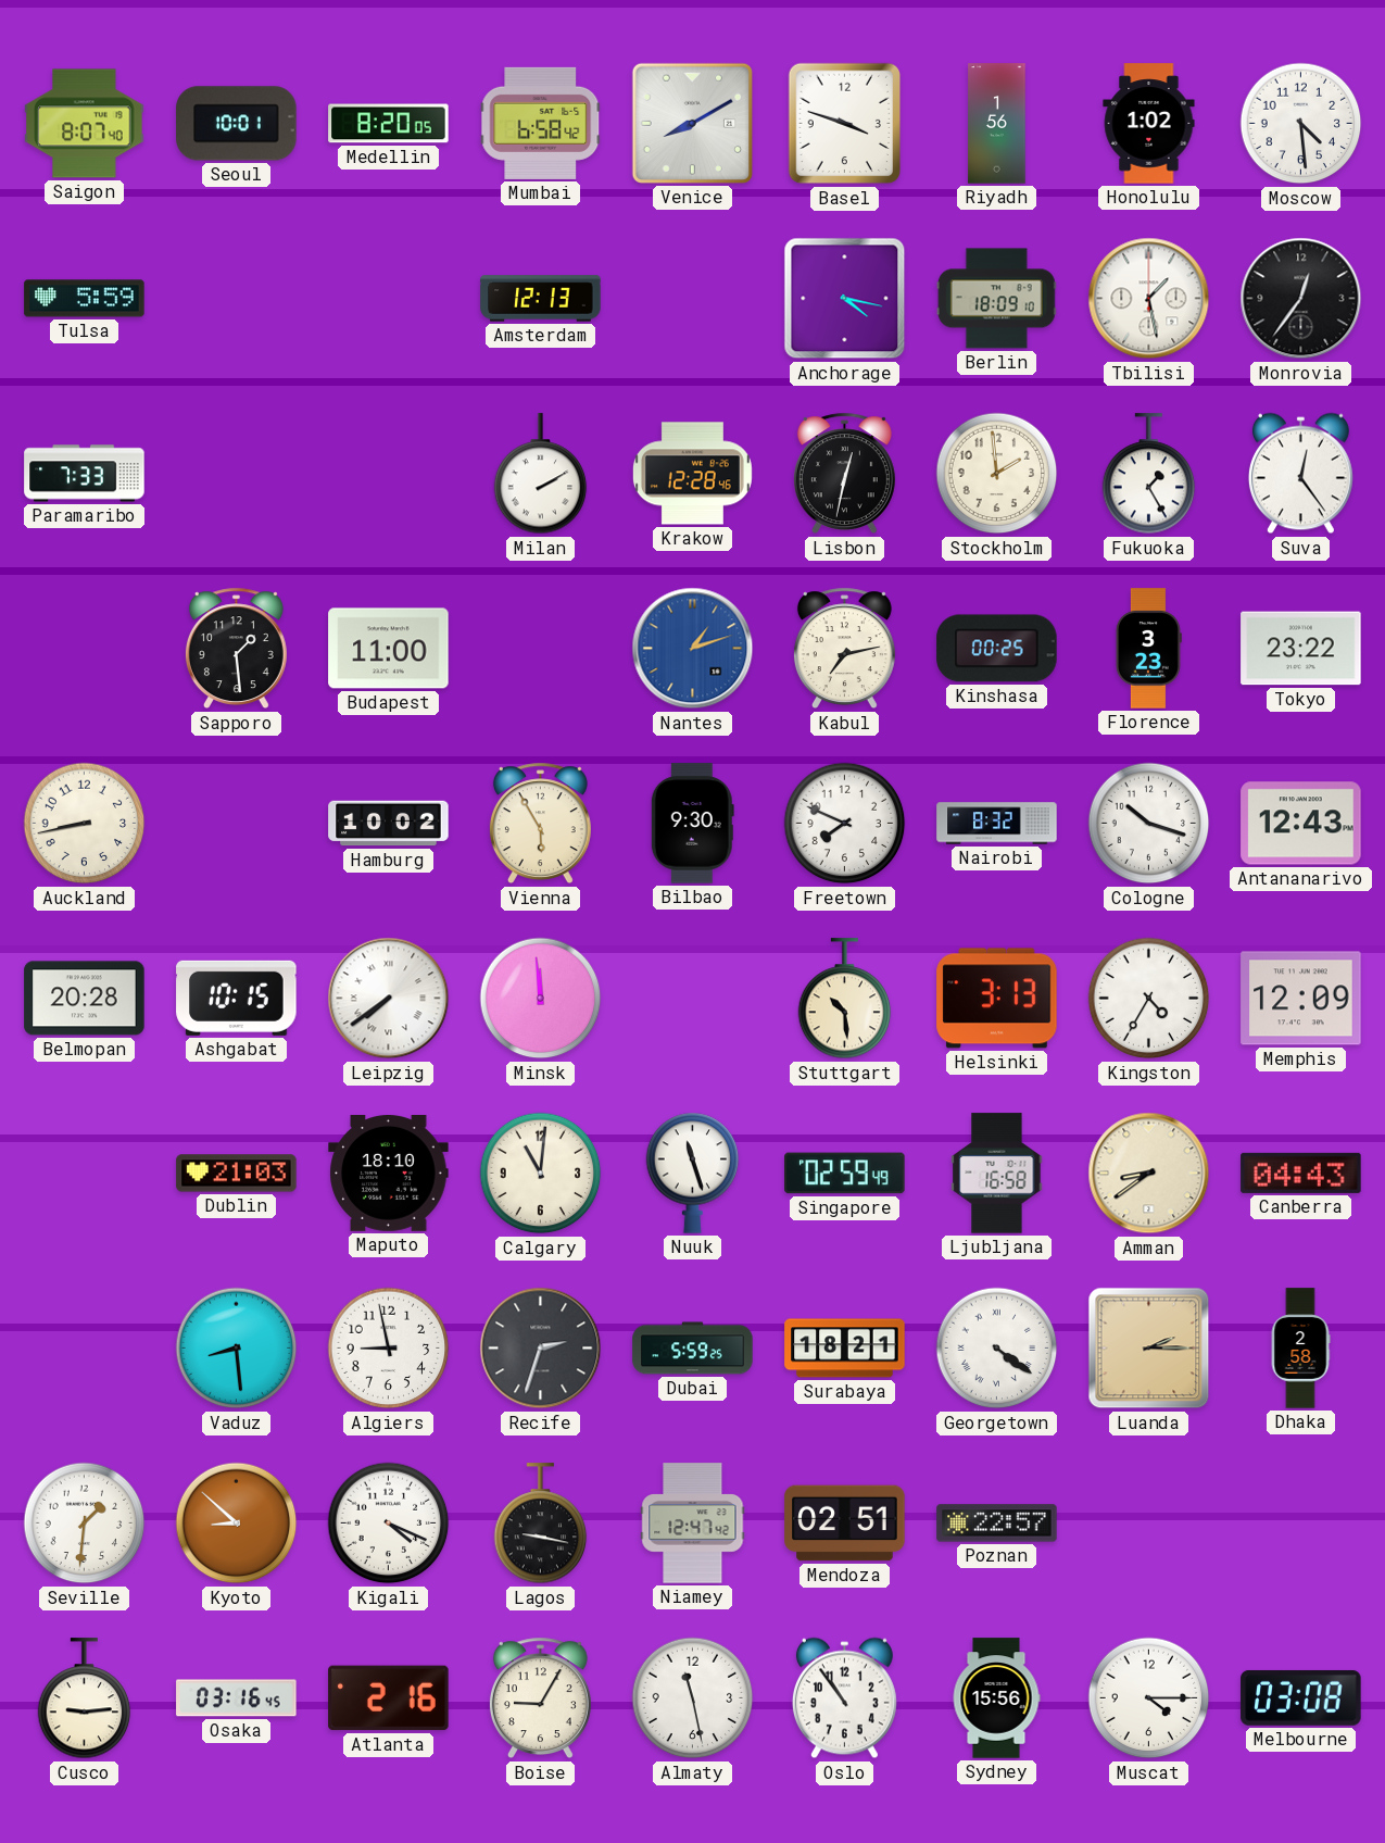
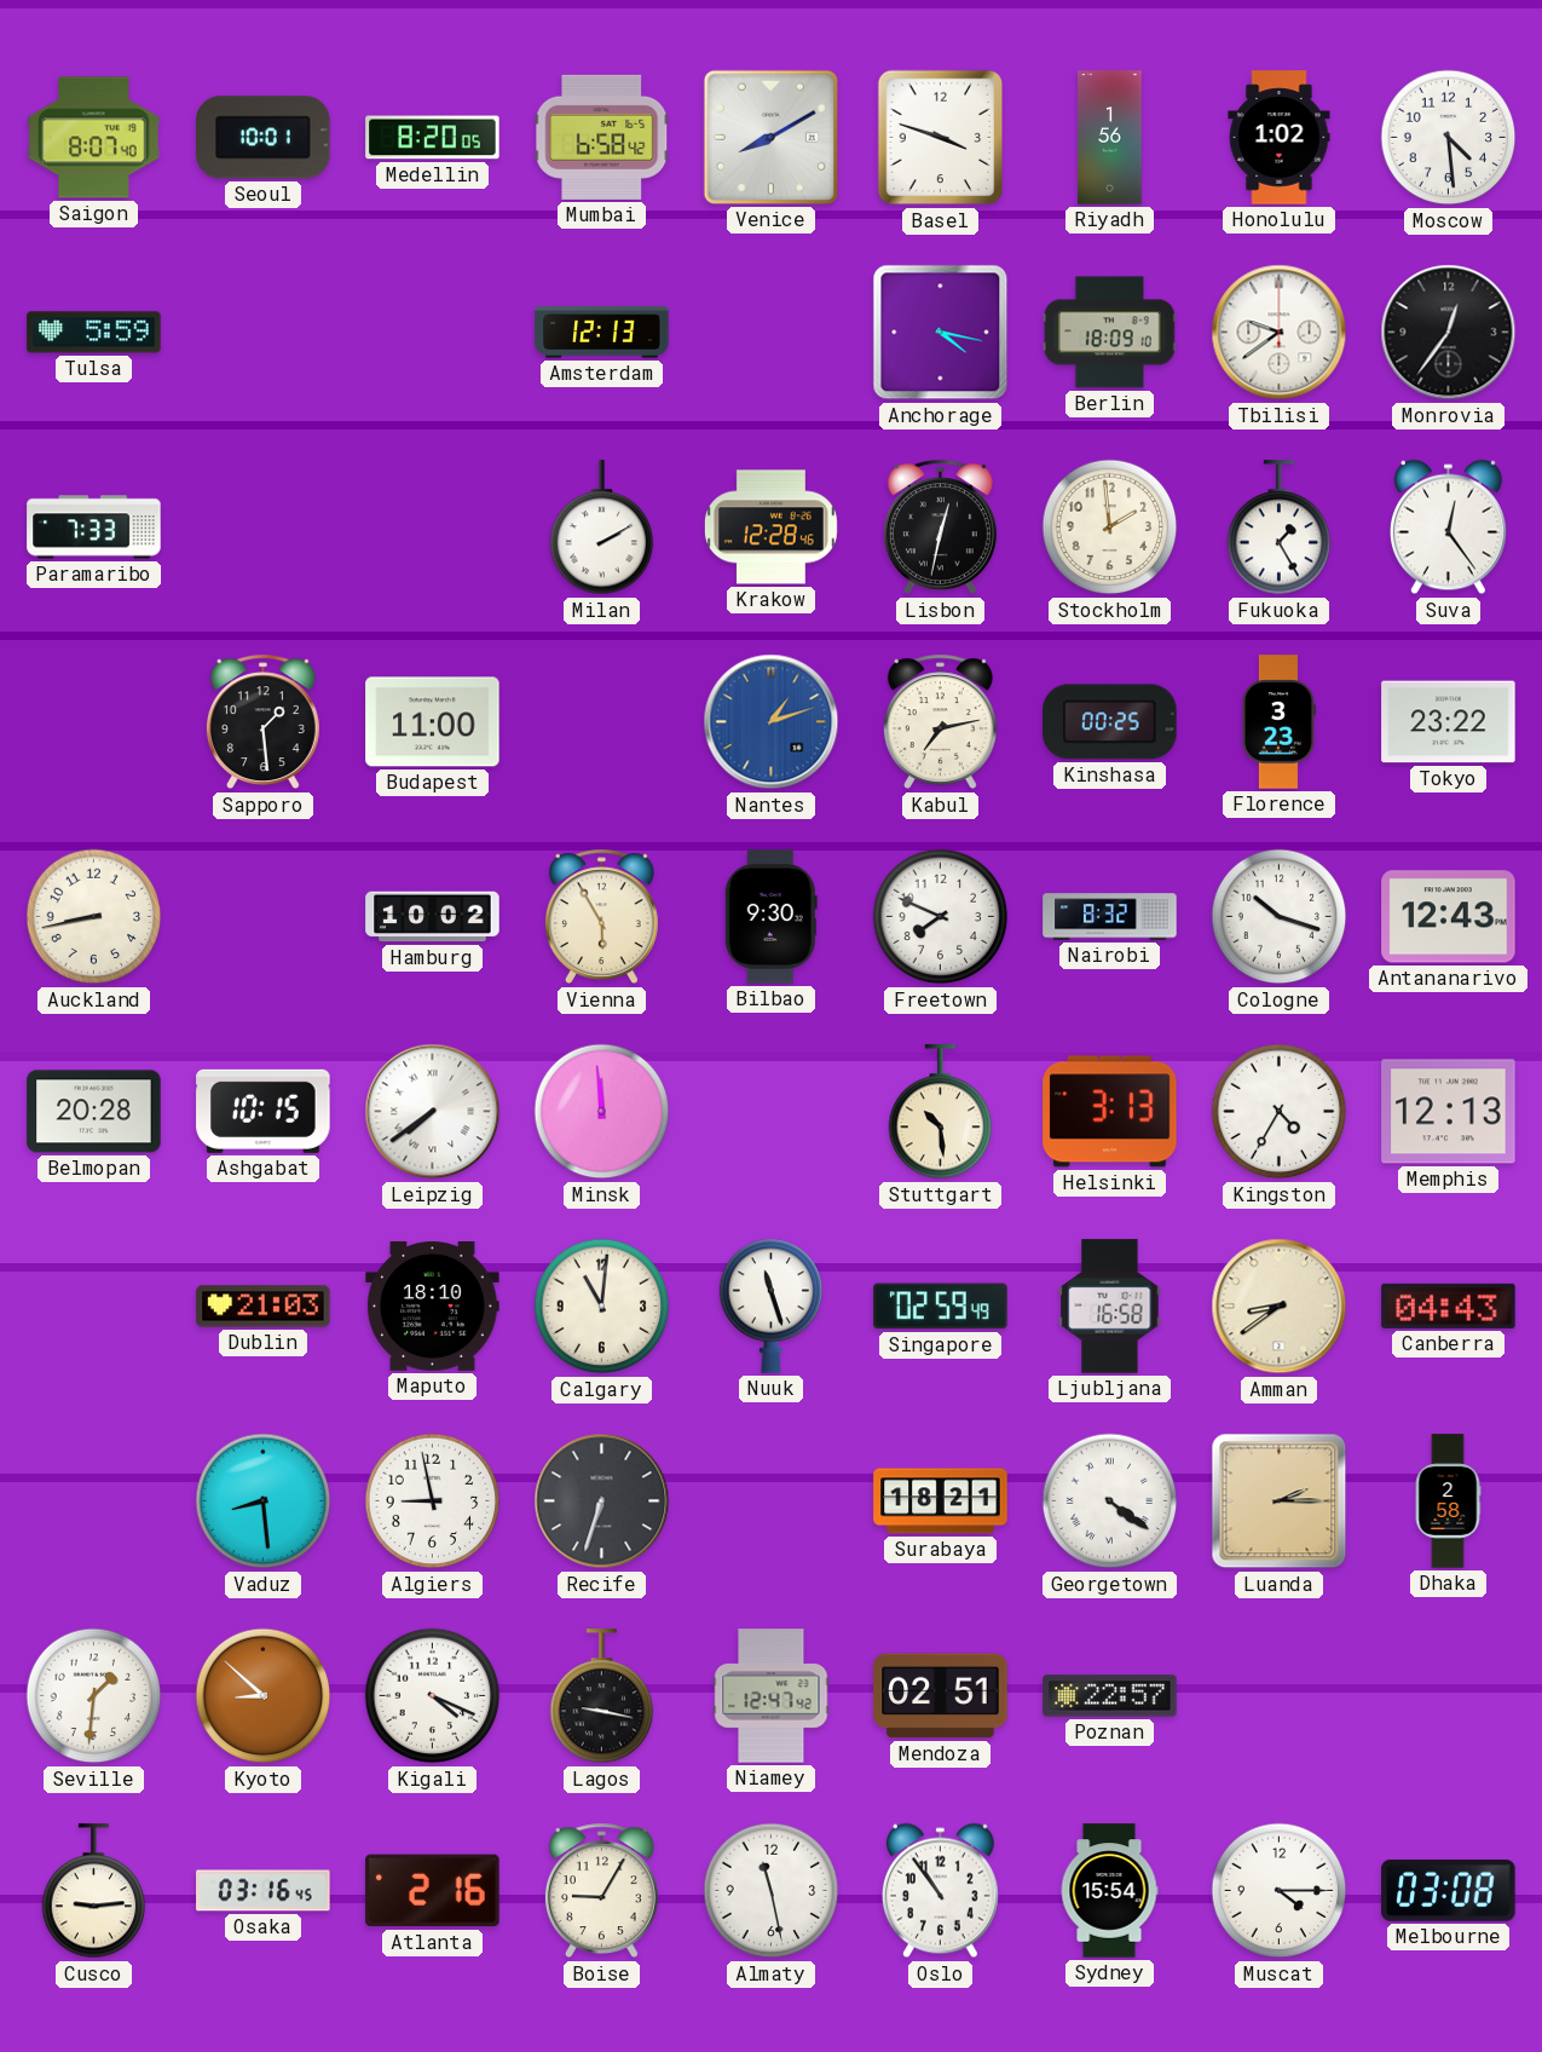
Tbilisi: 1:28 -> 9:39 (1280, 333)
Memphis: 12:09 -> 12:13 (1449, 1112)
Recife: 2:33 -> 6:33 (602, 1501)
Dubai: 5:59 -> none (693, 1349)
Sydney: 15:56 -> 15:54 (1109, 1891)
